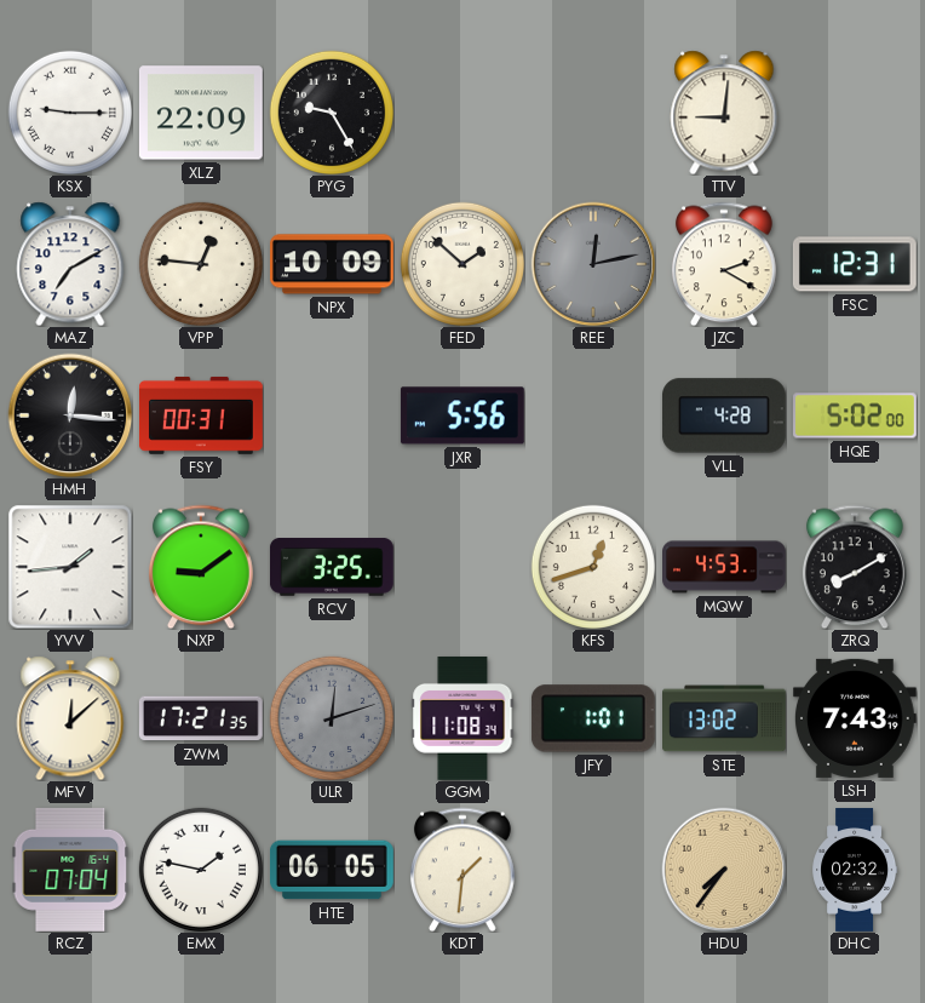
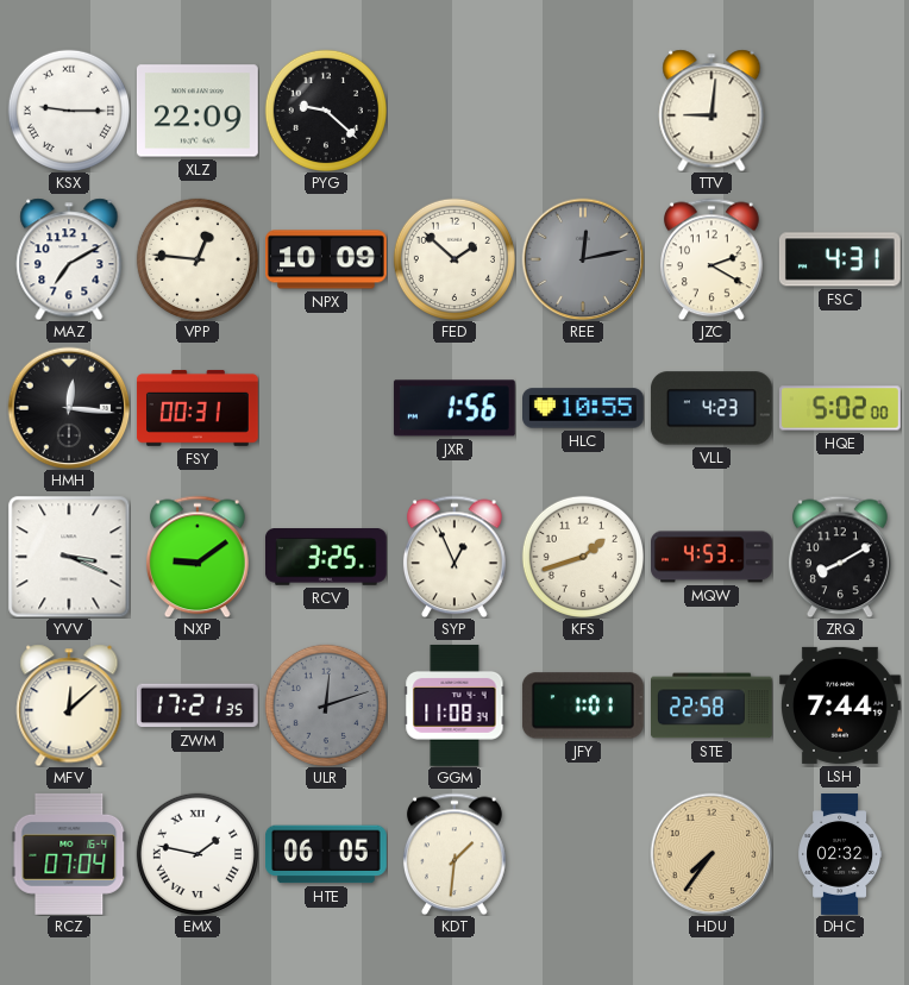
PYG: 9:25 -> 9:22 (326, 111)
FSC: 12:31 -> 4:31 (840, 259)
JXR: 5:56 -> 1:56 (454, 408)
HLC: none -> 10:55 (584, 408)
VLL: 4:28 -> 4:23 (711, 408)
YVV: 1:44 -> 3:19 (69, 557)
SYP: none -> 12:56 (454, 557)
KFS: 12:42 -> 1:42 (583, 557)
STE: 13:02 -> 22:58 (713, 705)
LSH: 7:43 -> 7:44 (840, 705)
